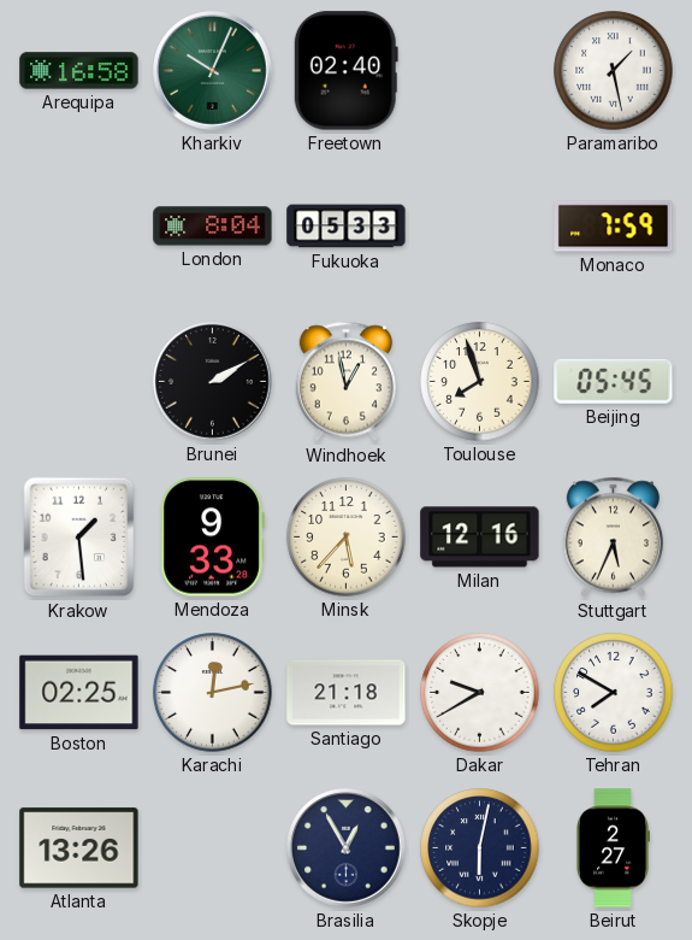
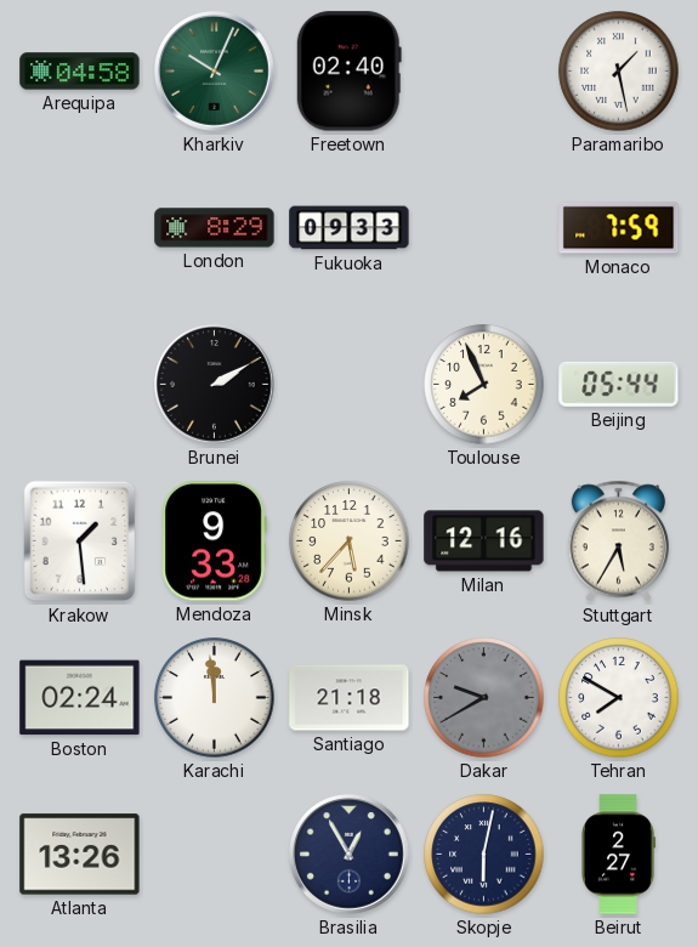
Arequipa: 16:58 -> 04:58 (80, 72)
London: 8:04 -> 8:29 (215, 228)
Fukuoka: 05:33 -> 09:33 (350, 228)
Windhoek: 12:58 -> none (345, 382)
Toulouse: 7:57 -> 7:56 (484, 385)
Beijing: 05:45 -> 05:44 (619, 384)
Stuttgart: 5:34 -> 5:35 (618, 541)
Boston: 02:25 -> 02:24 (80, 698)
Karachi: 12:13 -> 11:59 (215, 698)
Dakar dial: white -> grey (484, 698)
